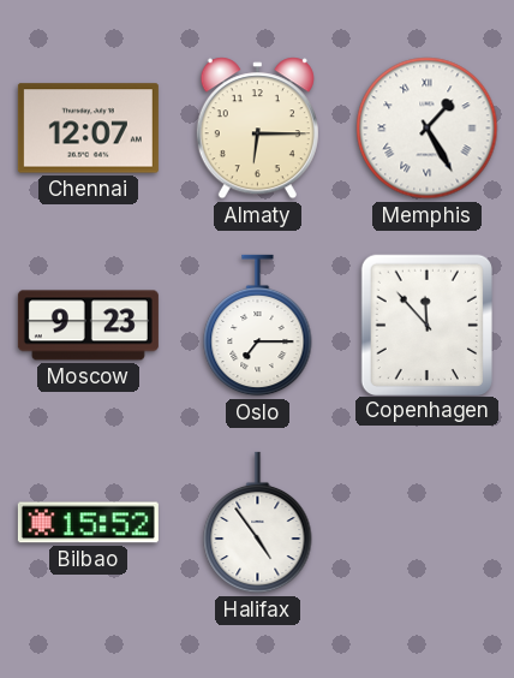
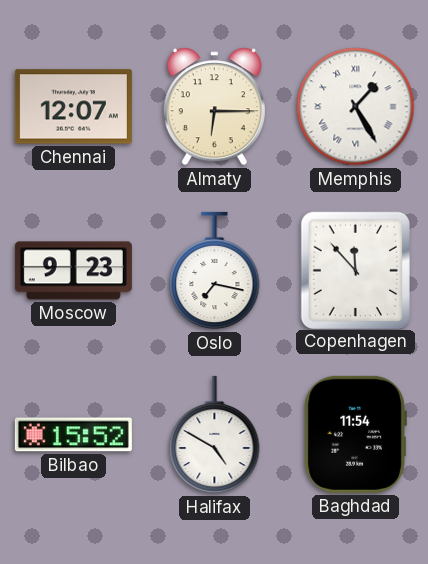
Oslo: 7:15 -> 7:17 (215, 271)
Halifax: 4:54 -> 4:50 (215, 435)
Baghdad: none -> 11:54 (355, 434)
